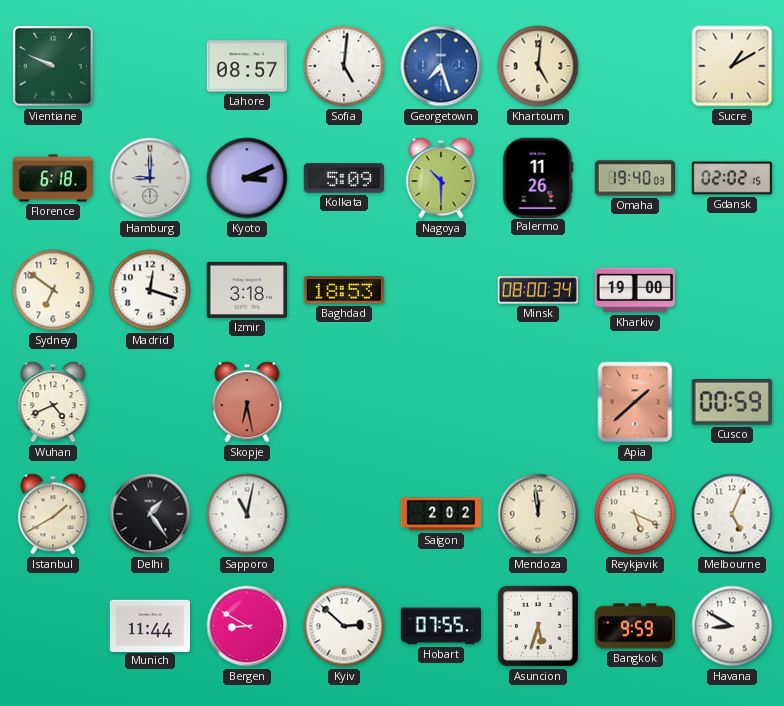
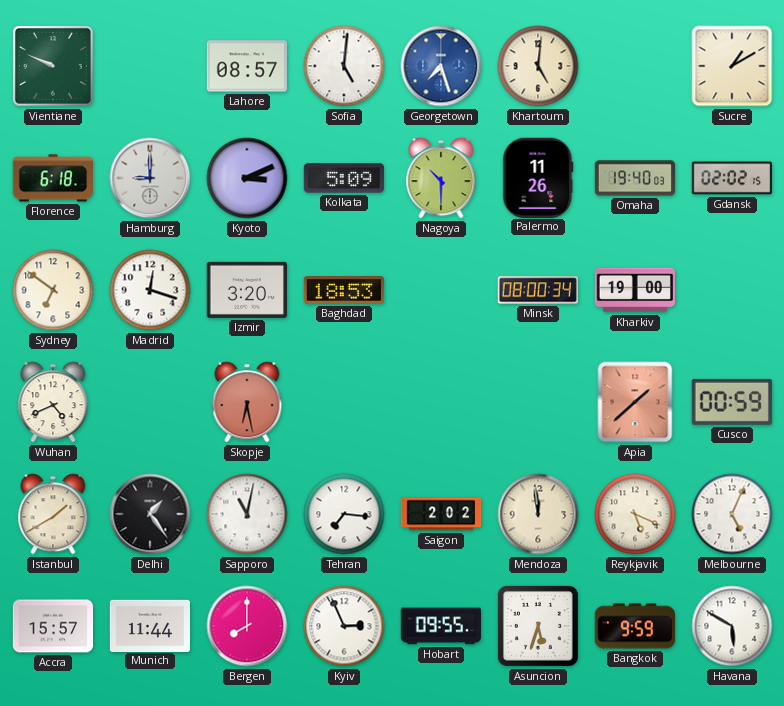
Izmir: 3:18 -> 3:20 (246, 290)
Tehran: none -> 7:16 (344, 514)
Accra: none -> 15:57 (52, 626)
Bergen: 8:50 -> 8:00 (247, 626)
Kyiv: 2:52 -> 2:56 (344, 626)
Hobart: 07:55 -> 09:55 (441, 626)
Havana: 8:50 -> 5:50 (732, 626)
